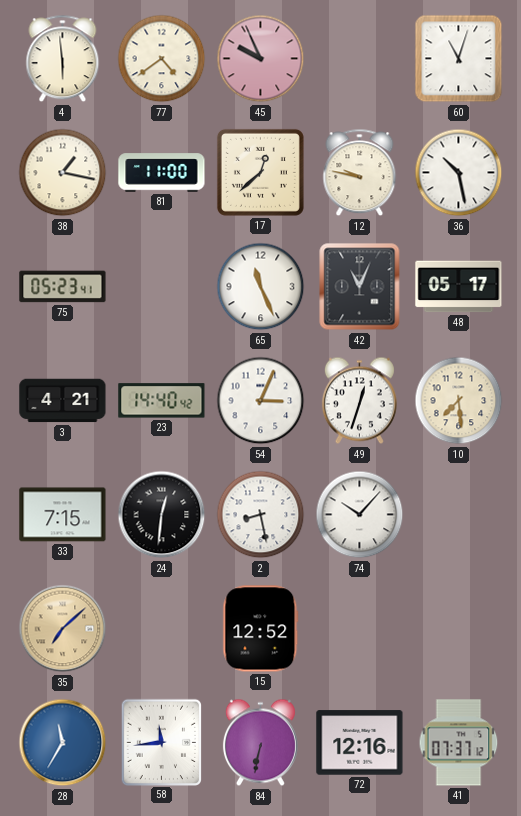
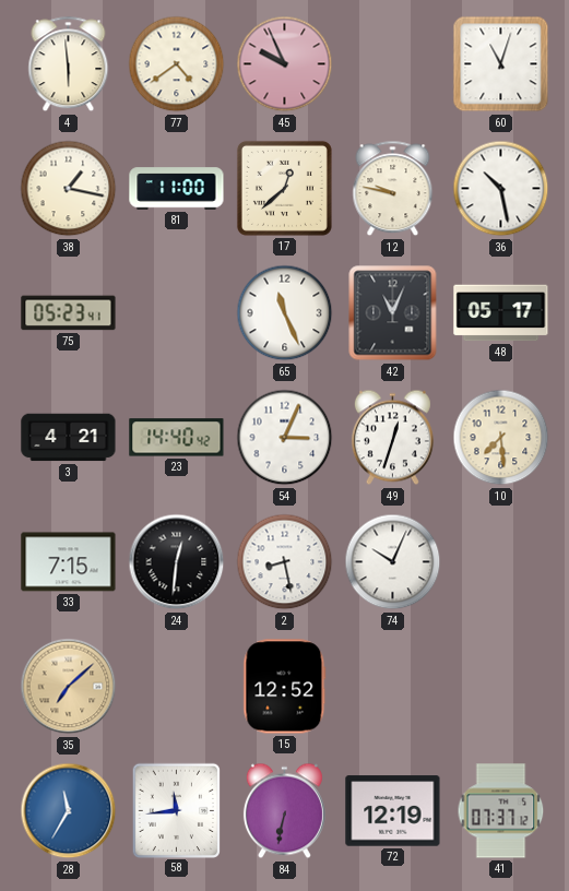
74: 10:07 -> 10:04 (393, 562)
72: 12:16 -> 12:19 (393, 811)
